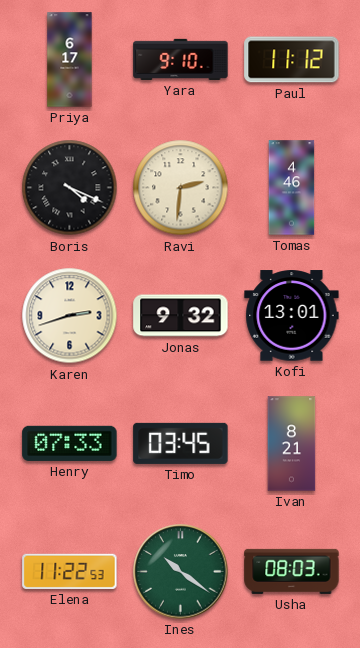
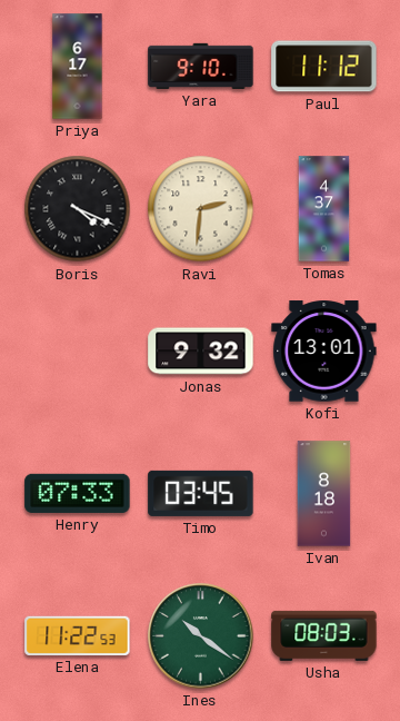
Tomas: 4:46 -> 4:37 (324, 209)
Karen: 2:42 -> none (70, 316)
Ivan: 8:21 -> 8:18 (324, 494)
